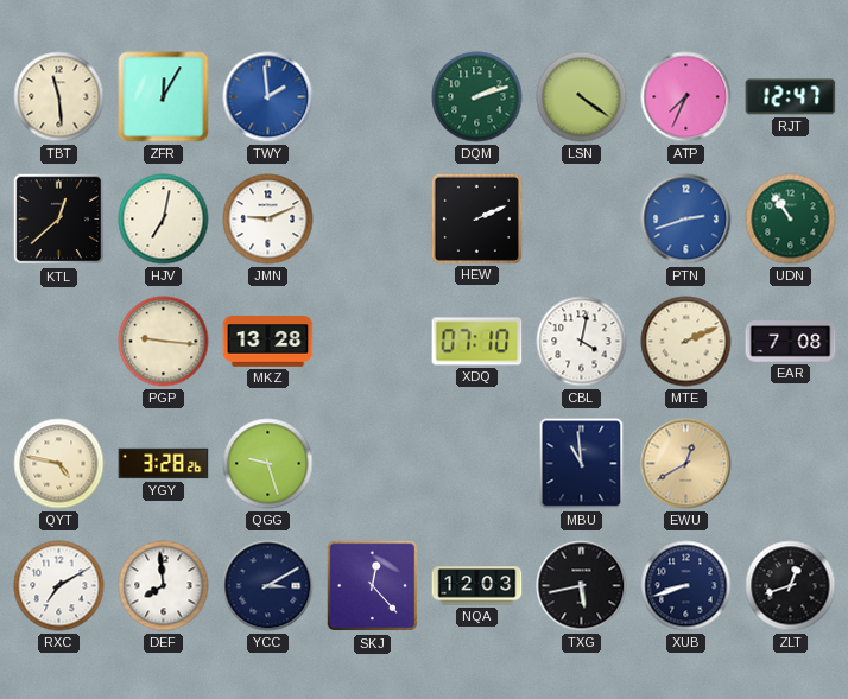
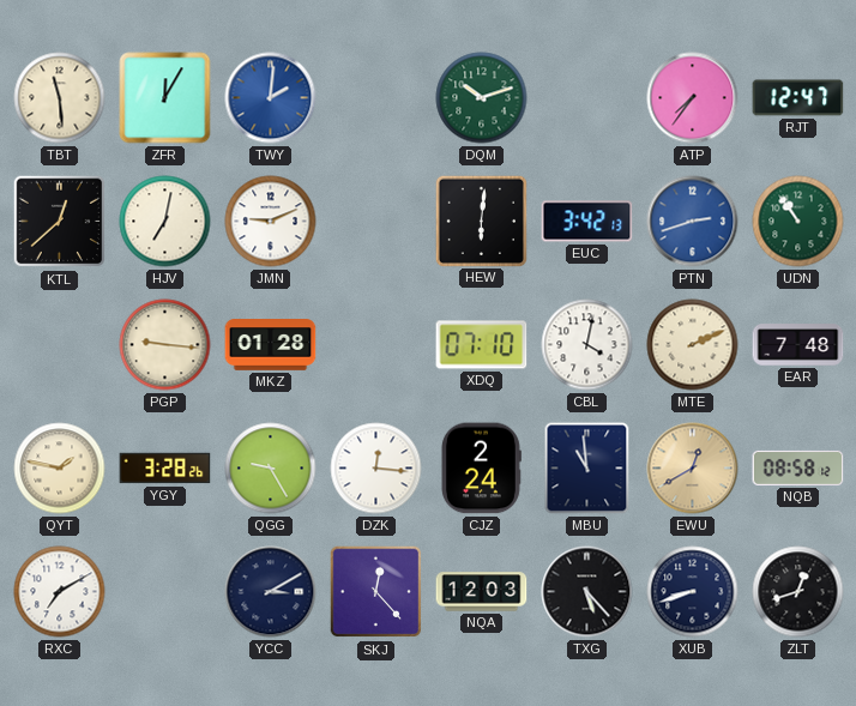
TWY: 1:59 -> 2:01 (271, 98)
DQM: 2:12 -> 10:12 (482, 98)
LSN: 4:21 -> none (582, 97)
ATP: 7:34 -> 7:36 (693, 98)
HEW: 2:11 -> 6:01 (481, 221)
EUC: none -> 3:42 (587, 222)
MKZ: 13:28 -> 01:28 (271, 345)
EAR: 7:08 -> 7:48 (798, 345)
QYT: 4:47 -> 1:47 (60, 469)
QGG: 9:27 -> 9:25 (271, 469)
DZK: none -> 12:16 (376, 469)
CJZ: none -> 2:24 (481, 469)
NQB: none -> 08:58 (798, 467)
DEF: 7:59 -> none (164, 586)
TXG: 5:43 -> 5:23 (587, 592)
